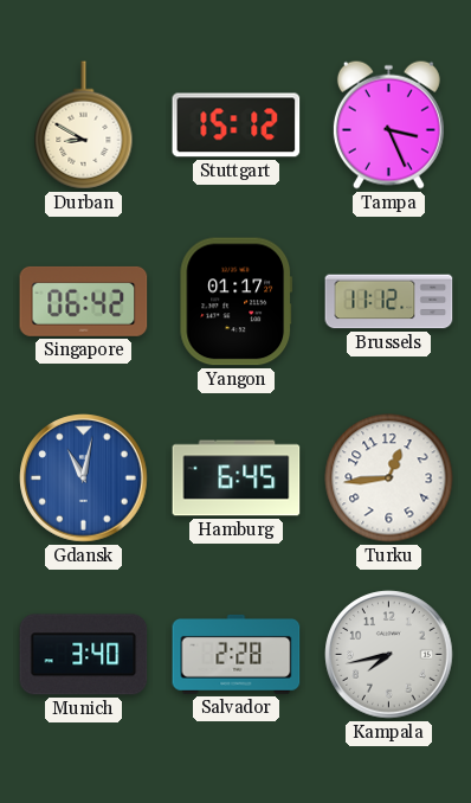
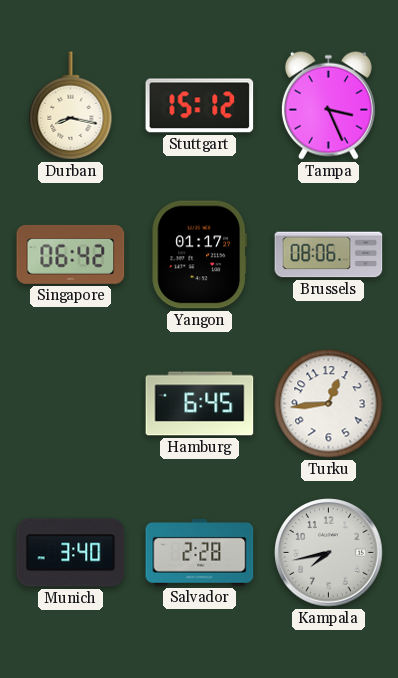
Durban: 8:50 -> 8:17 (71, 106)
Brussels: 11:12 -> 08:06 (329, 255)
Gdansk: 11:02 -> none (84, 478)
